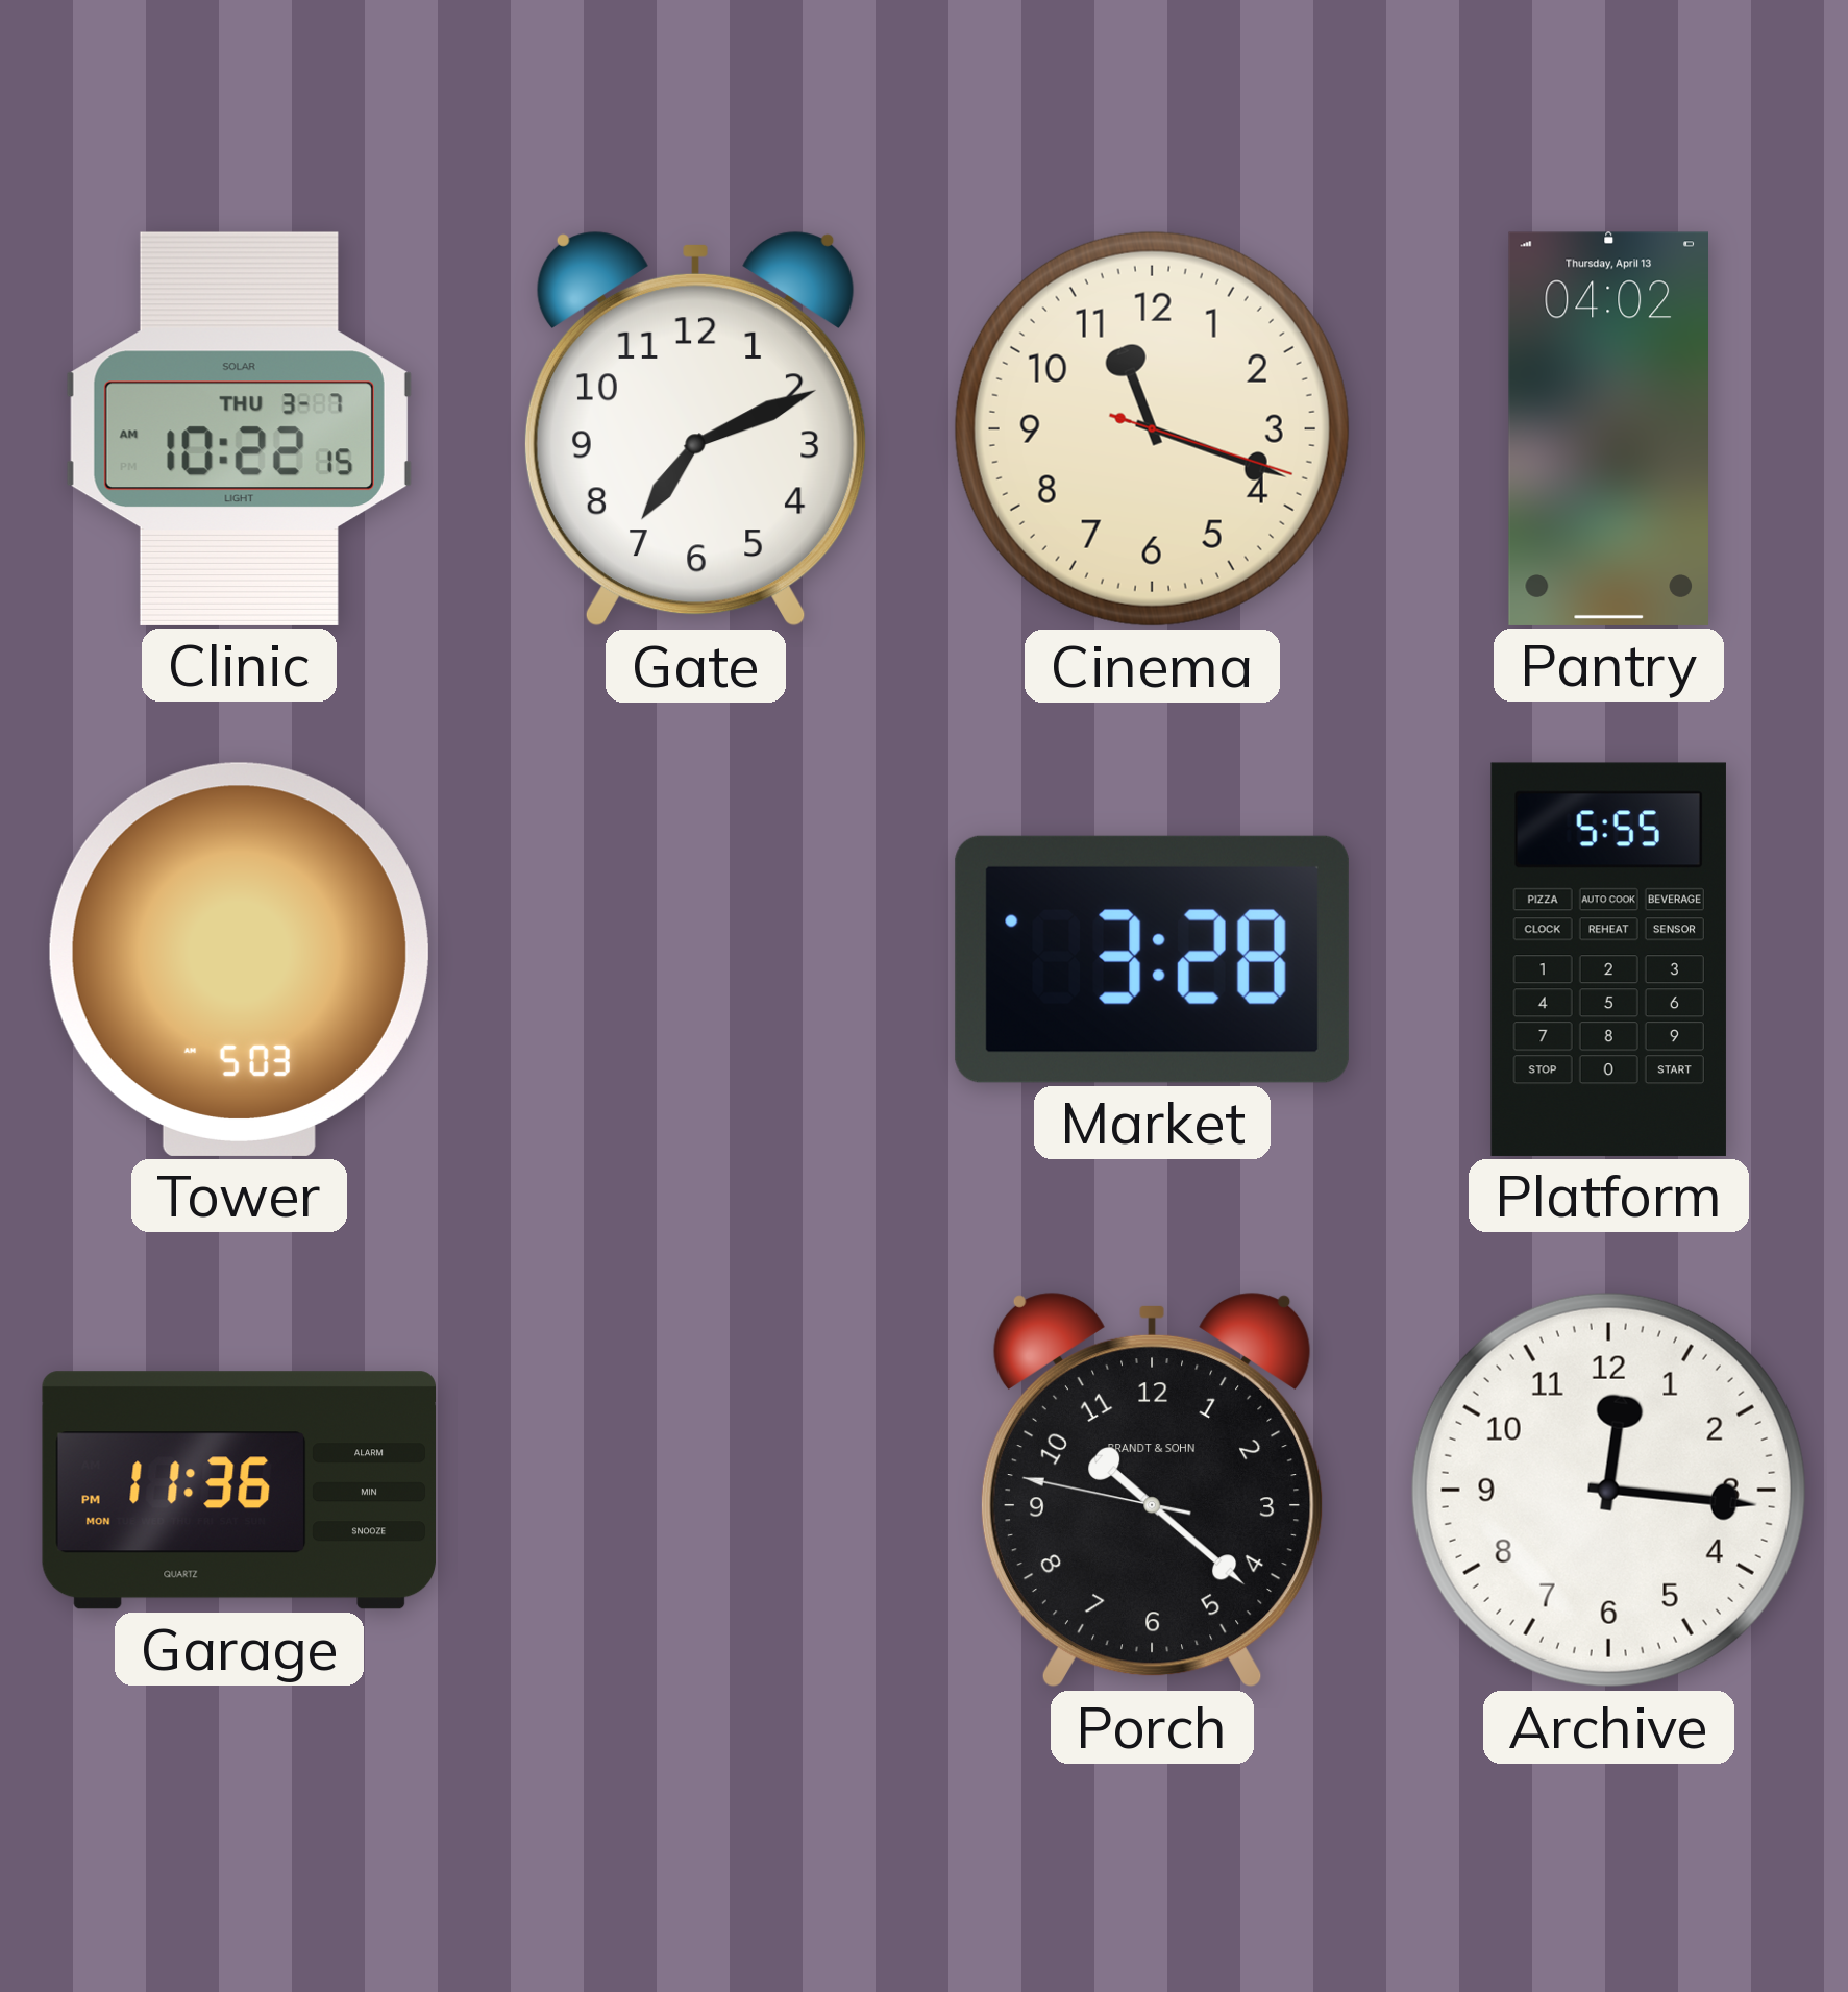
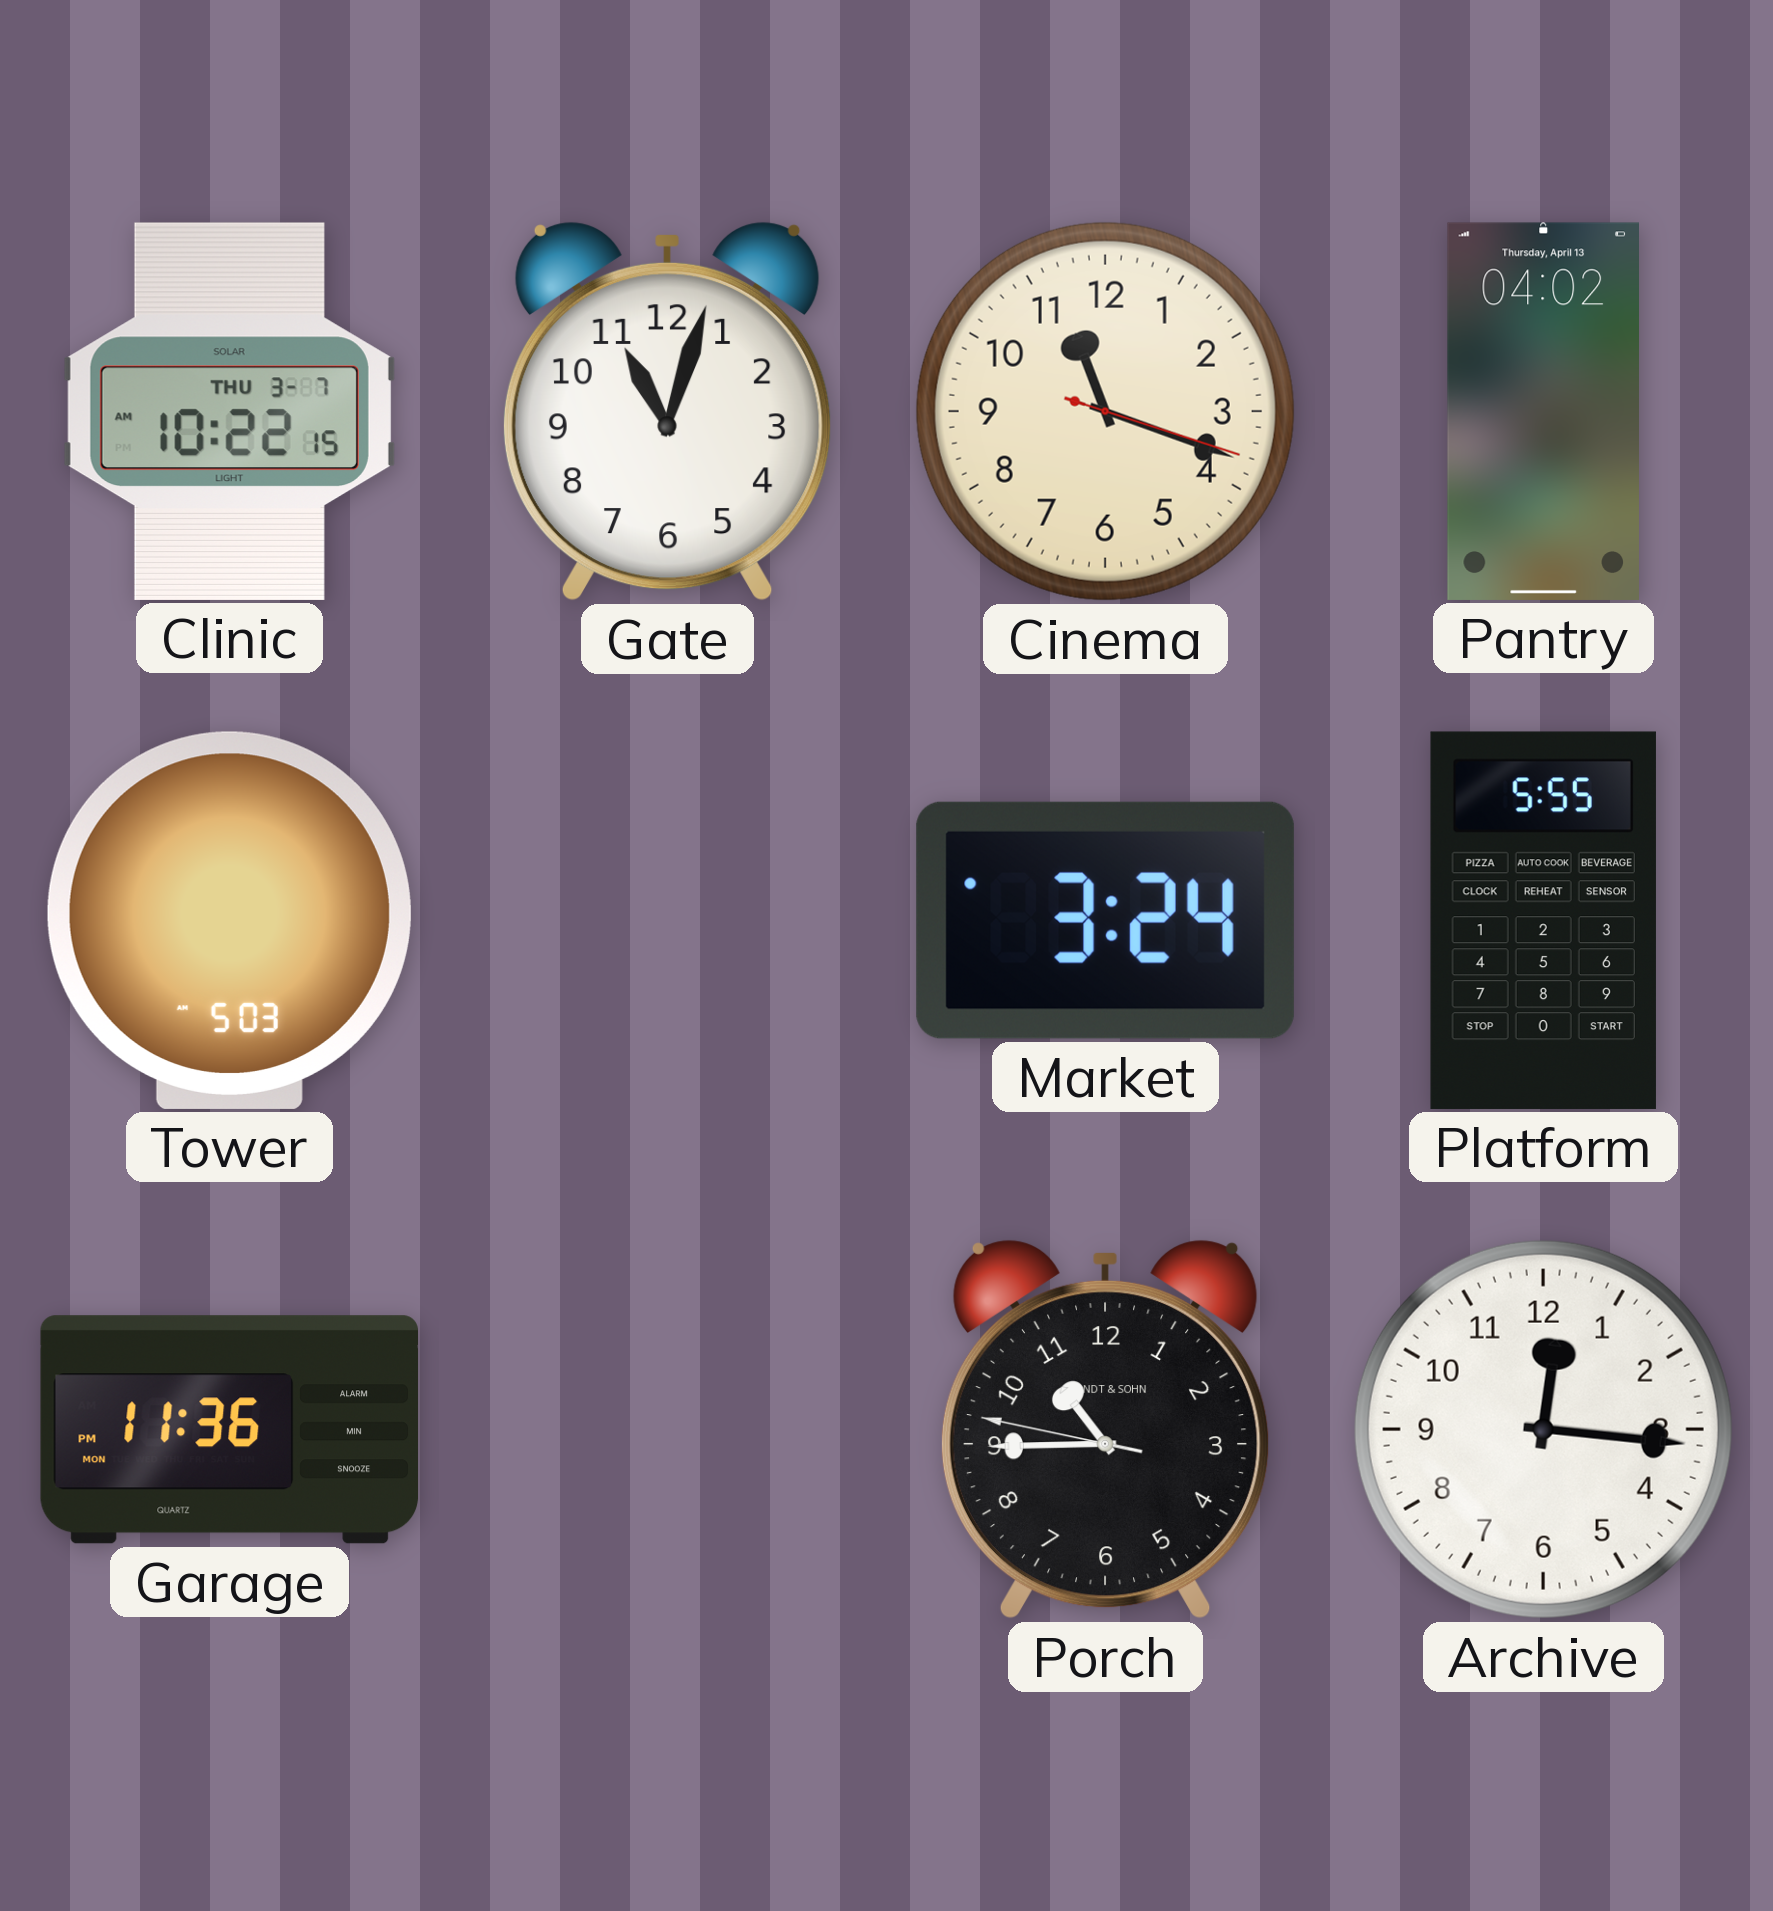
Gate: 7:11 -> 11:03 (667, 411)
Market: 3:28 -> 3:24 (1105, 920)
Porch: 10:21 -> 10:44 (1105, 1429)
